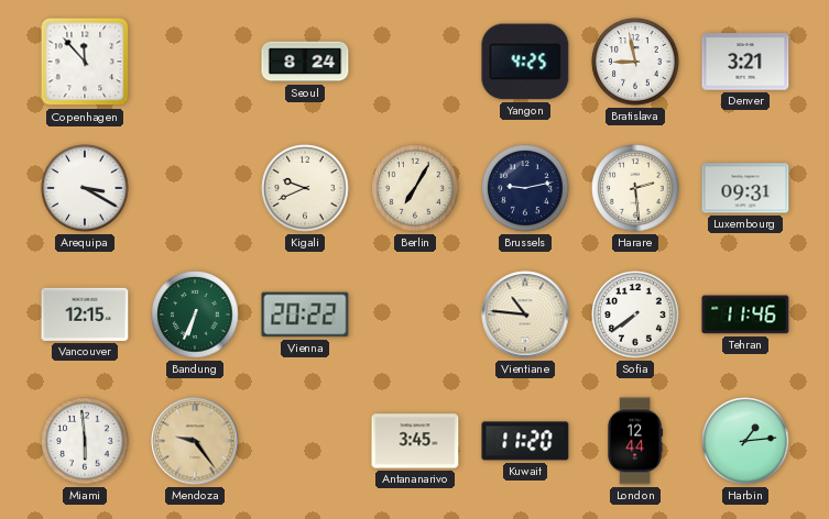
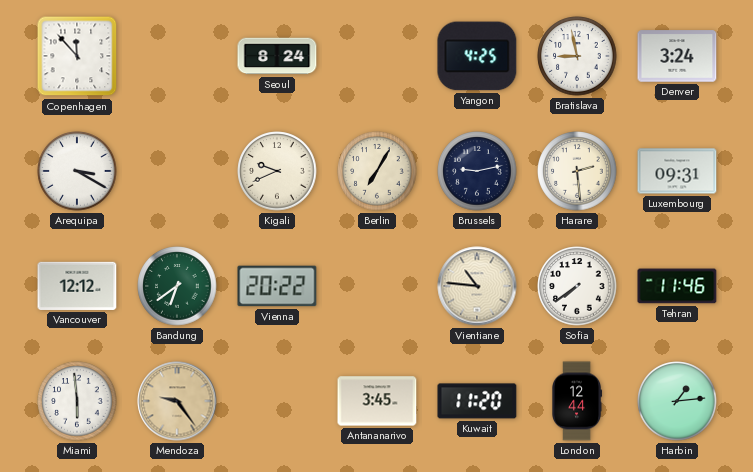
Denver: 3:21 -> 3:24 (677, 56)
Vancouver: 12:15 -> 12:12 (77, 286)
Bandung: 6:34 -> 6:39 (177, 286)
